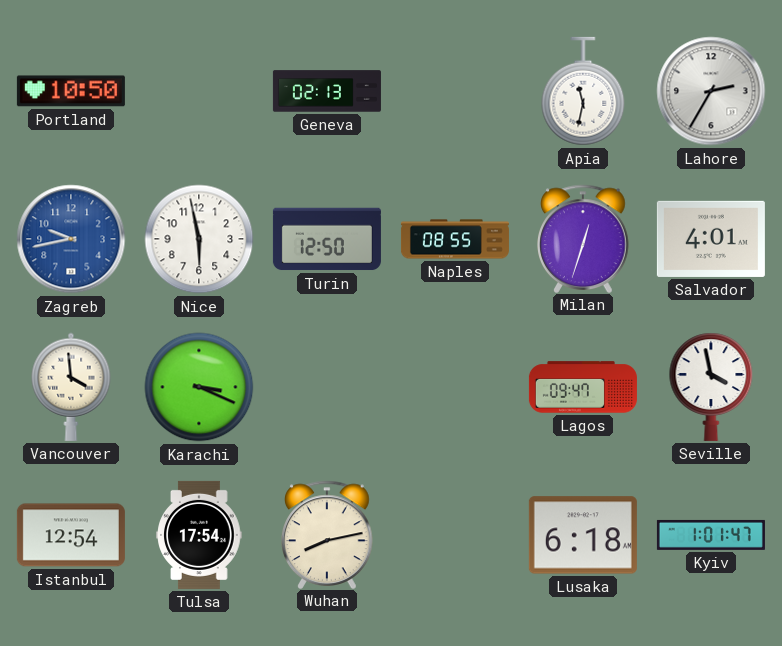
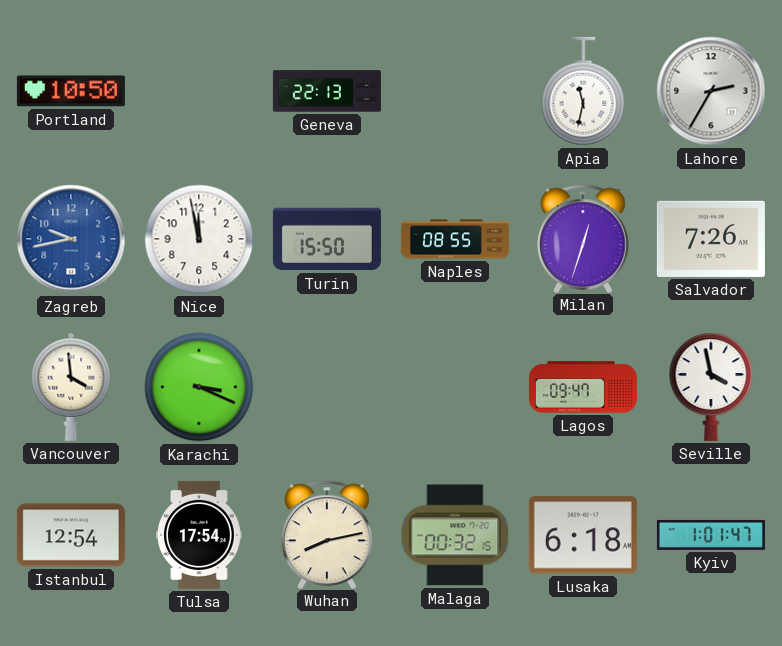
Geneva: 02:13 -> 22:13 (327, 91)
Nice: 5:58 -> 11:58 (199, 239)
Turin: 12:50 -> 15:50 (327, 239)
Salvador: 4:01 -> 7:26 (711, 239)
Malaga: none -> 00:32 (455, 535)
